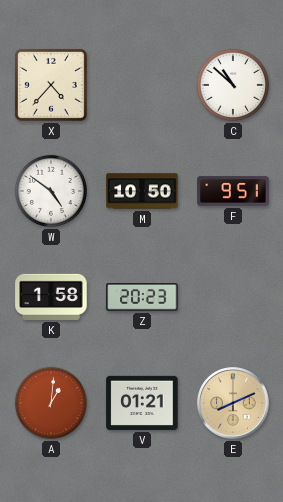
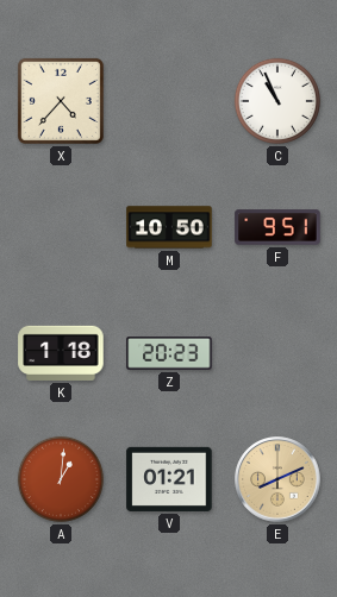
C: 10:52 -> 10:56 (277, 101)
W: 4:51 -> none (51, 191)
K: 1:58 -> 1:18 (61, 353)
